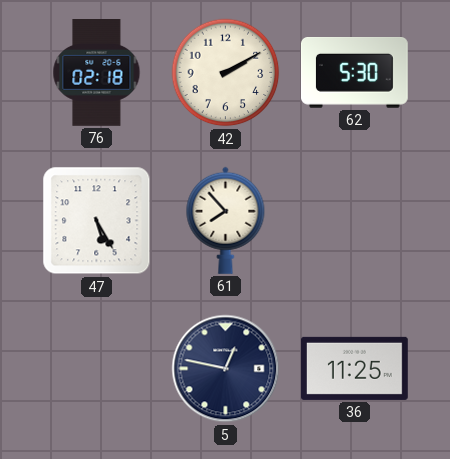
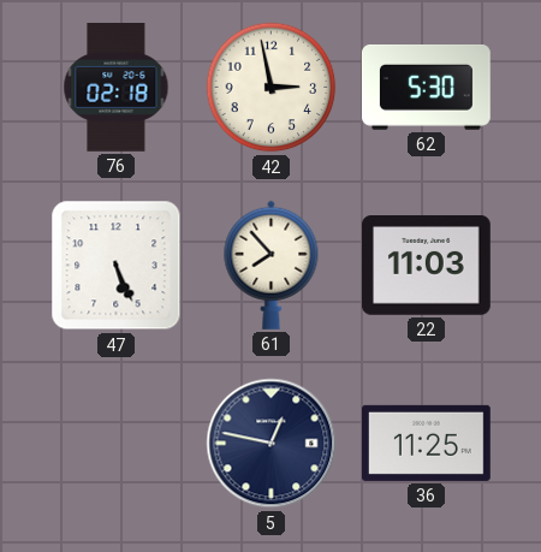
42: 2:10 -> 2:58 (272, 88)
47: 5:25 -> 5:26 (117, 266)
22: none -> 11:03 (426, 266)
